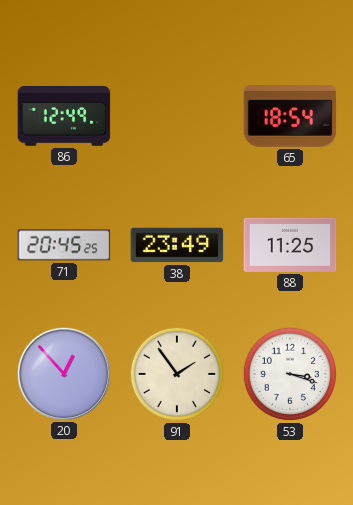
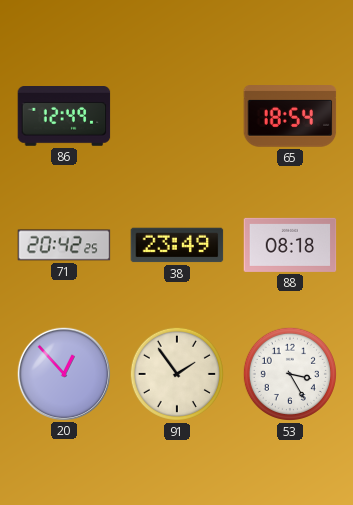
71: 20:45 -> 20:42 (64, 245)
88: 11:25 -> 08:18 (290, 245)
53: 3:18 -> 3:25 (290, 374)
